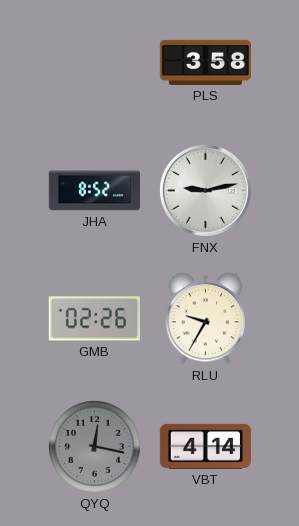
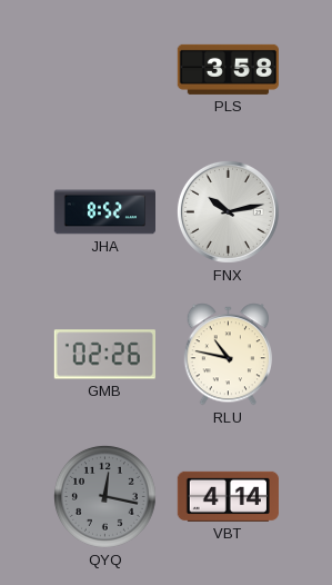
FNX: 9:13 -> 10:13 (228, 211)
RLU: 9:35 -> 10:47 (229, 355)
